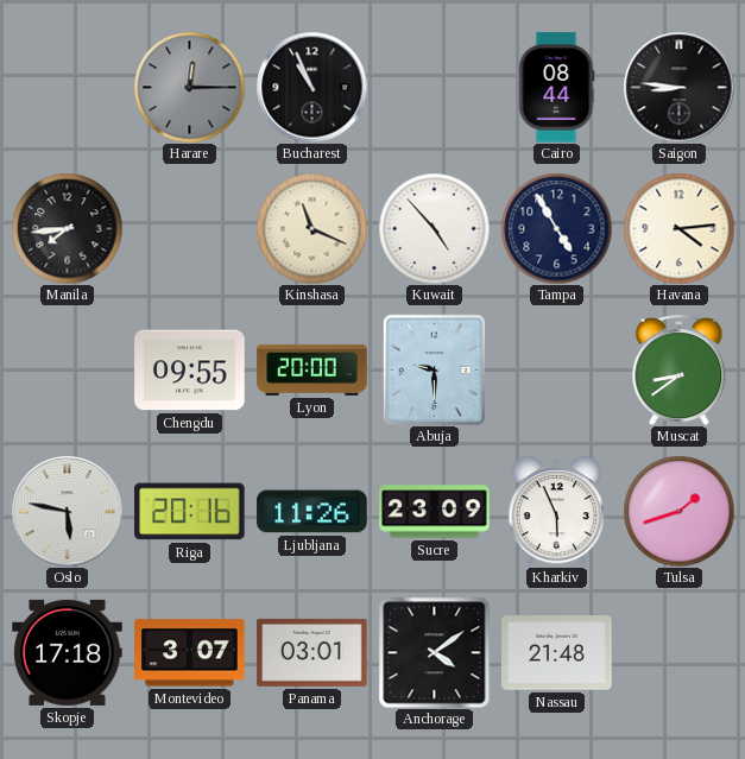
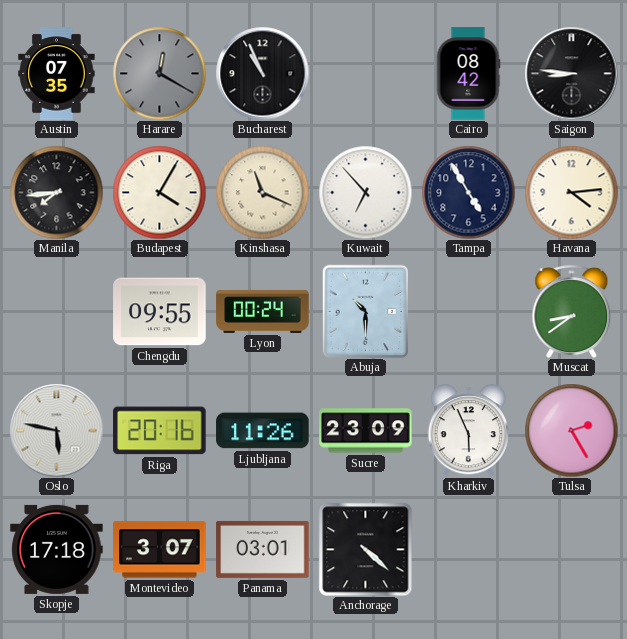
Austin: none -> 07:35 (57, 74)
Harare: 12:15 -> 12:20 (159, 73)
Cairo: 08:44 -> 08:42 (468, 74)
Budapest: none -> 4:05 (159, 192)
Kuwait: 4:53 -> 6:53 (365, 192)
Lyon: 20:00 -> 00:24 (263, 311)
Abuja: 9:30 -> 10:30 (366, 311)
Tulsa: 1:42 -> 2:25 (571, 430)
Anchorage: 4:09 -> 4:22 (365, 549)
Nassau: 21:48 -> none (557, 653)
